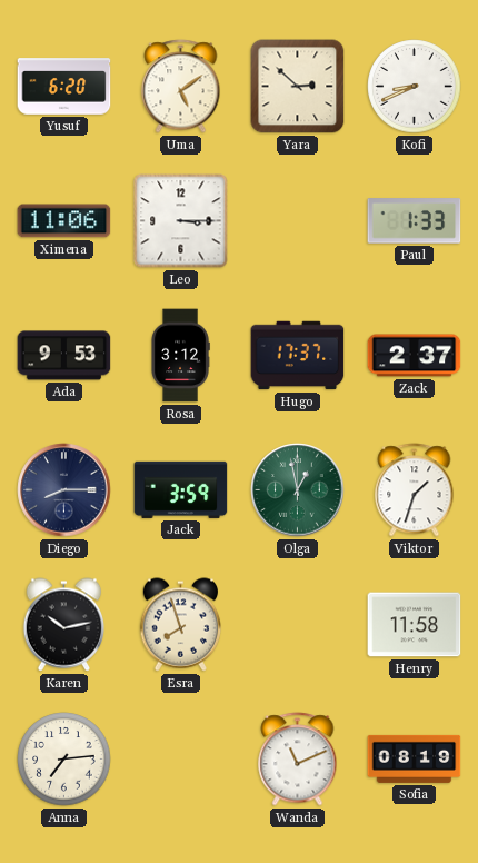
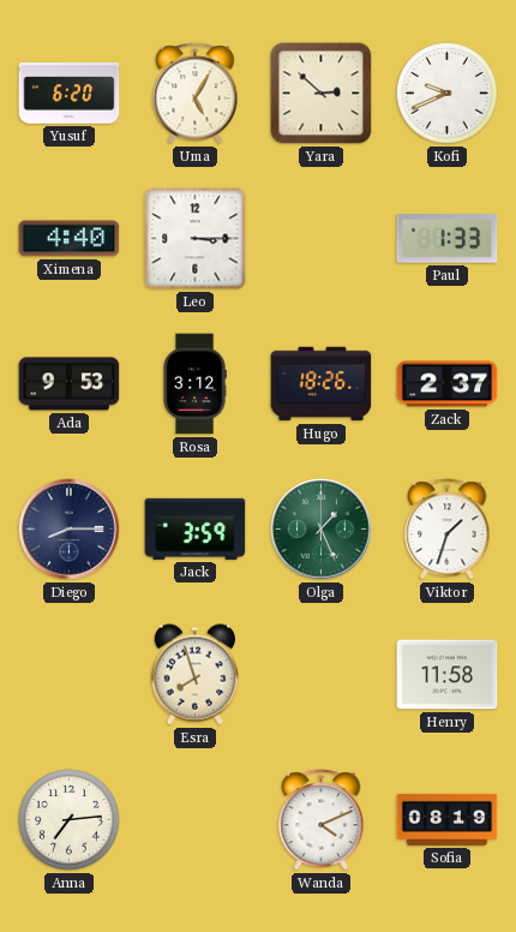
Uma: 5:09 -> 5:05 (196, 94)
Kofi: 8:41 -> 9:41 (448, 94)
Ximena: 11:06 -> 4:40 (70, 239)
Hugo: 17:37 -> 18:26 (322, 384)
Olga: 12:58 -> 1:26 (322, 530)
Karen: 10:13 -> none (63, 625)
Wanda: 11:11 -> 4:11 (322, 820)
